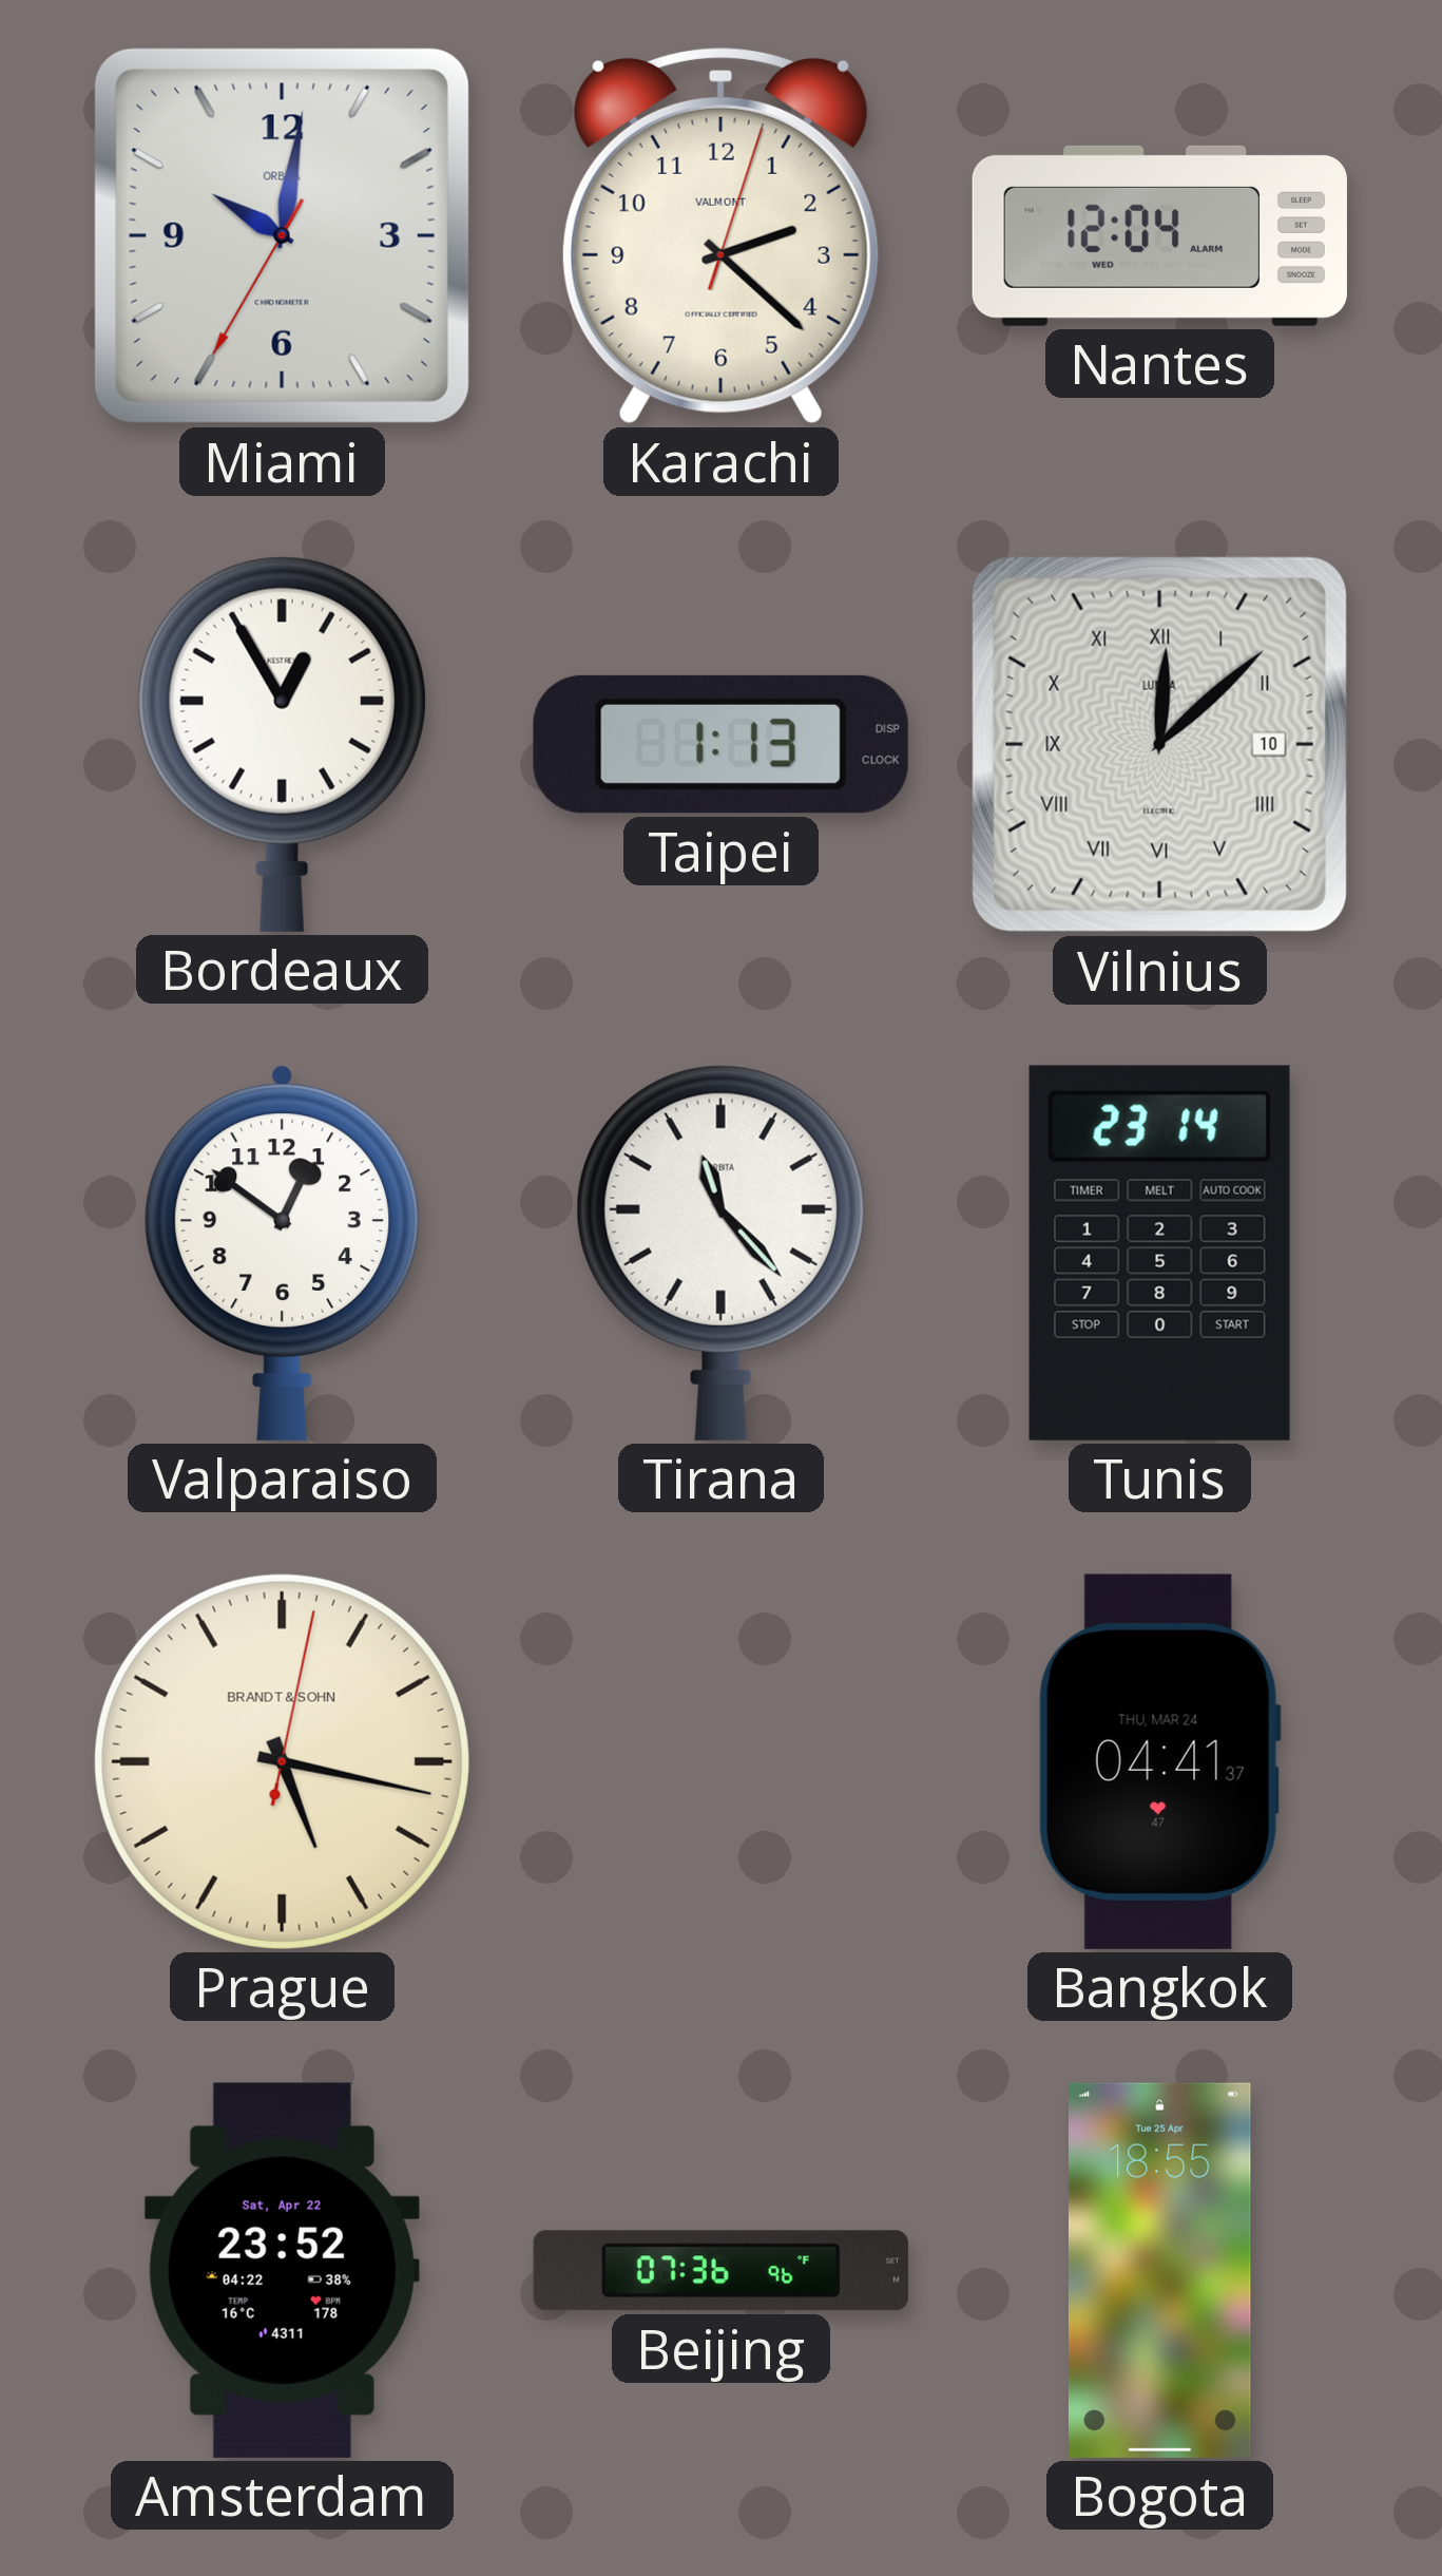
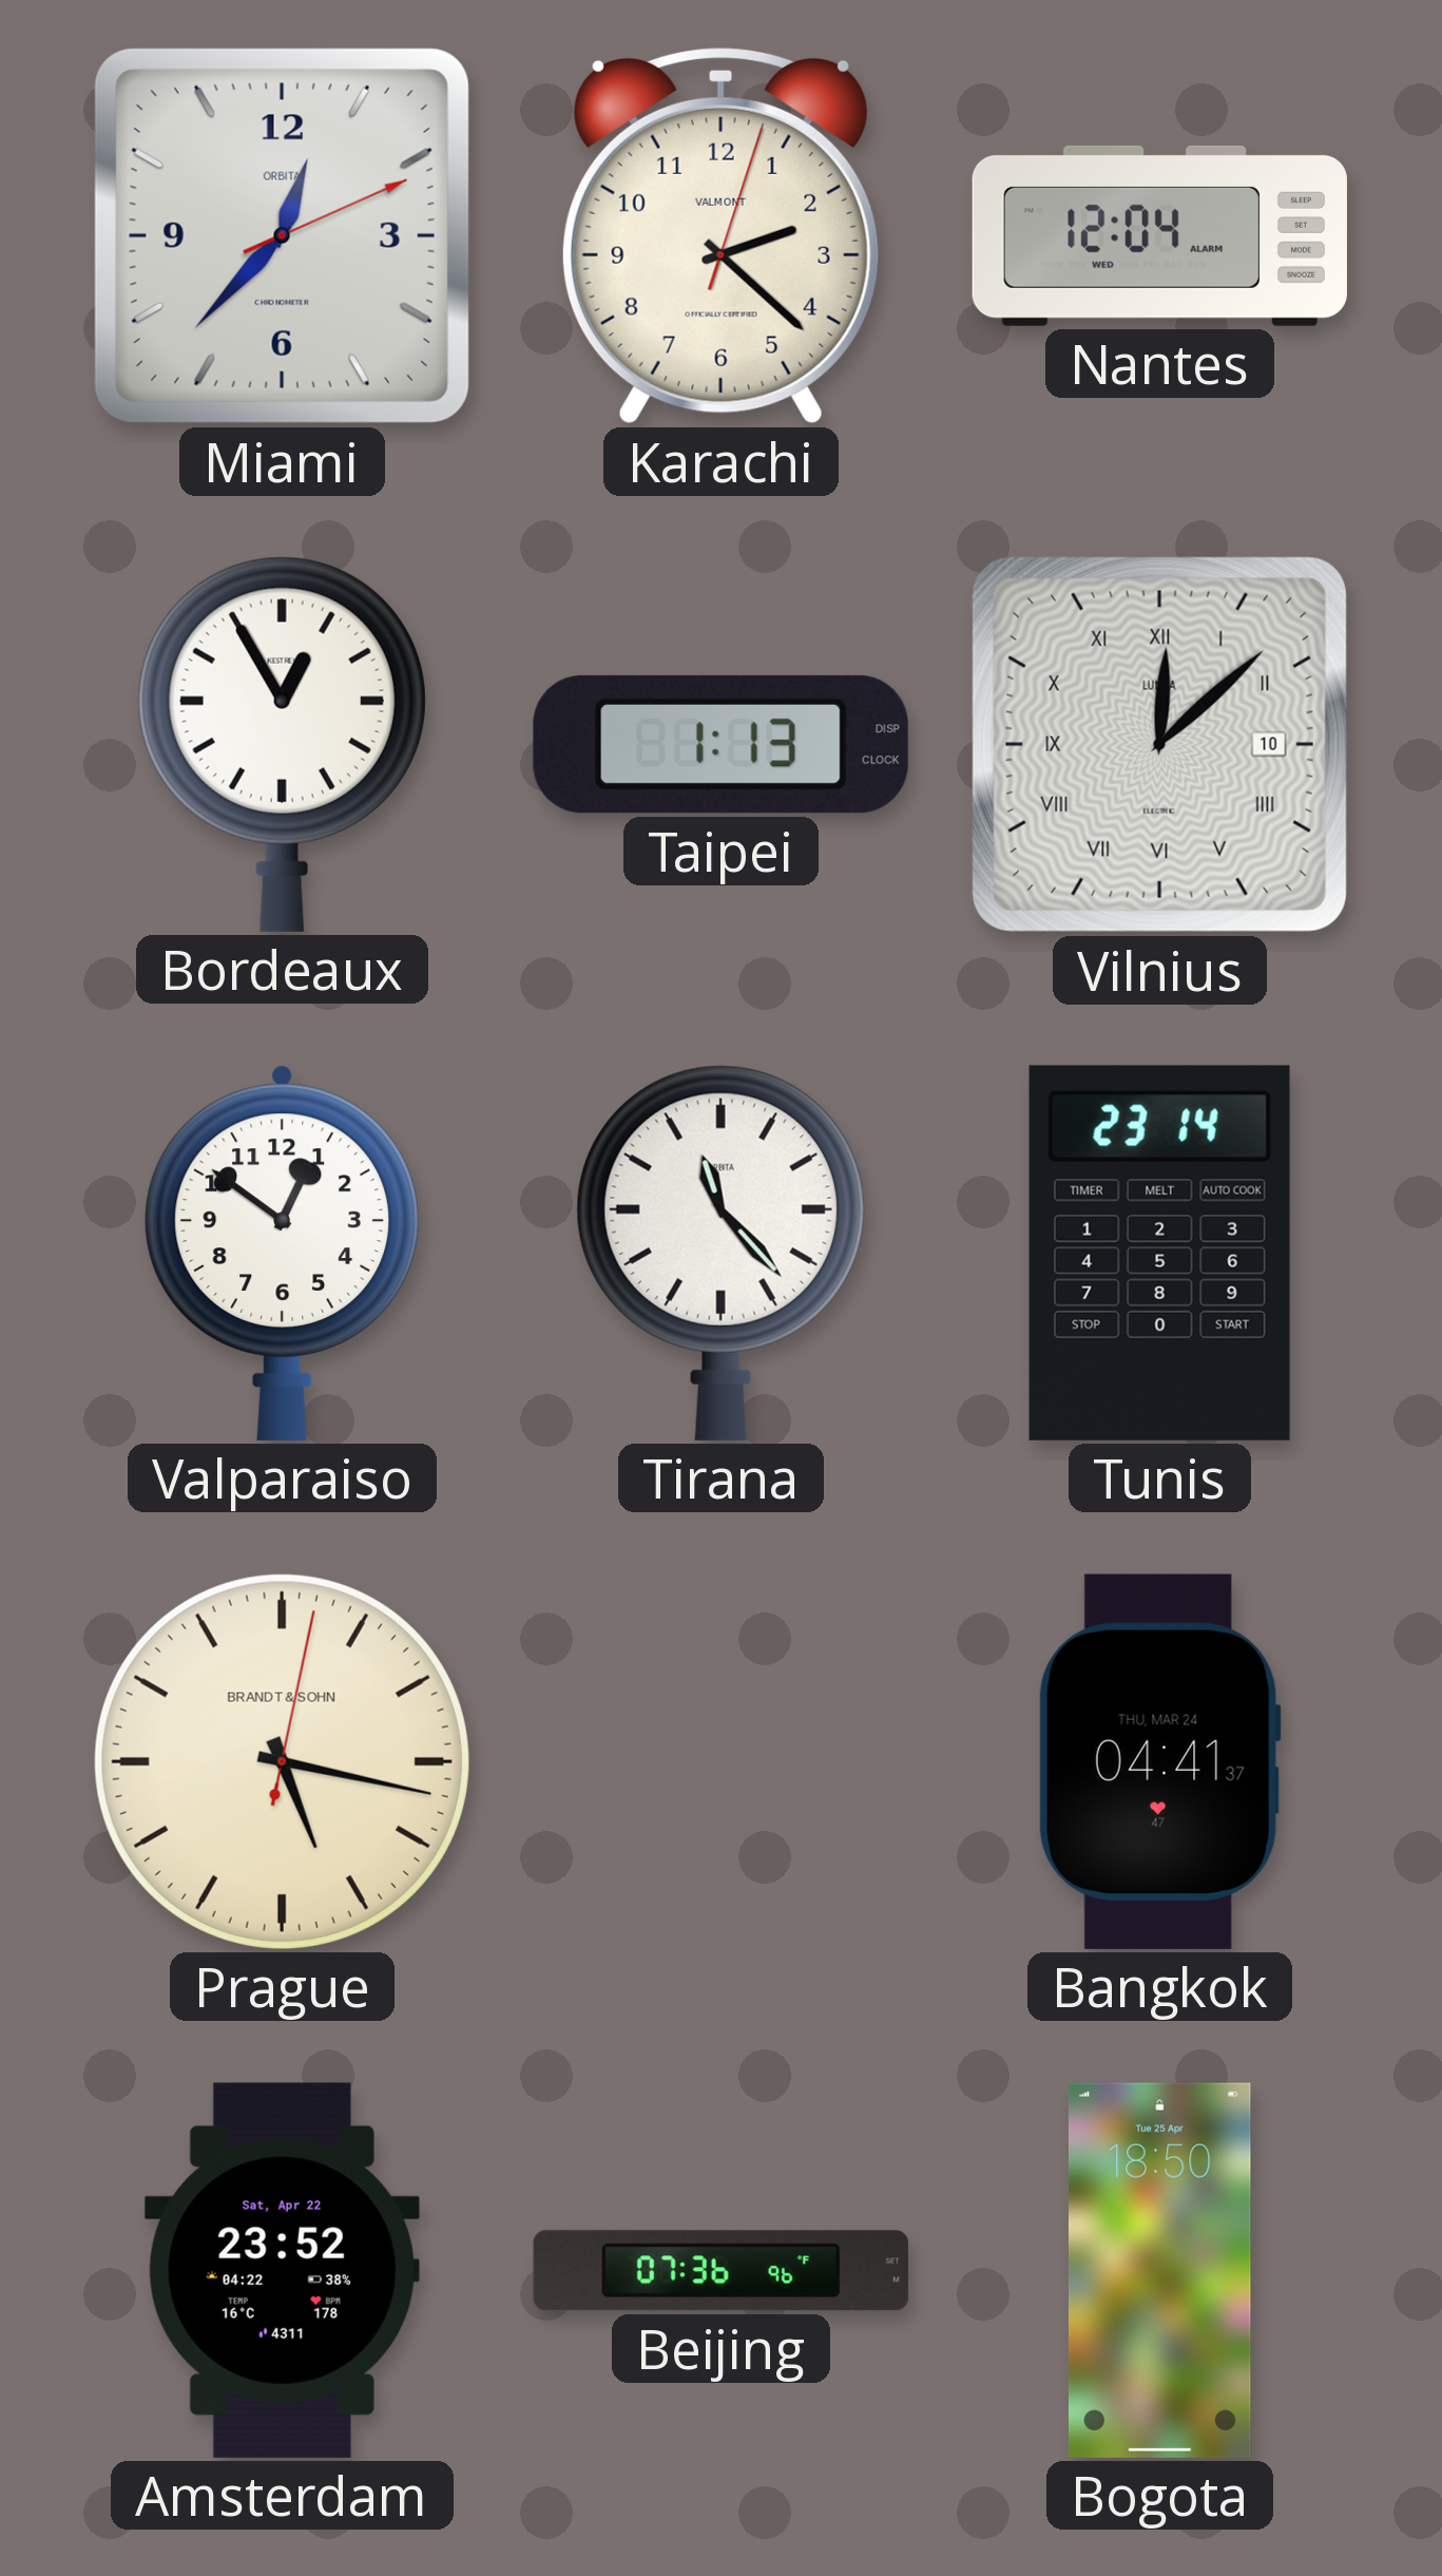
Miami: 10:01 -> 12:37 (282, 235)
Bogota: 18:55 -> 18:50 (1159, 2270)
